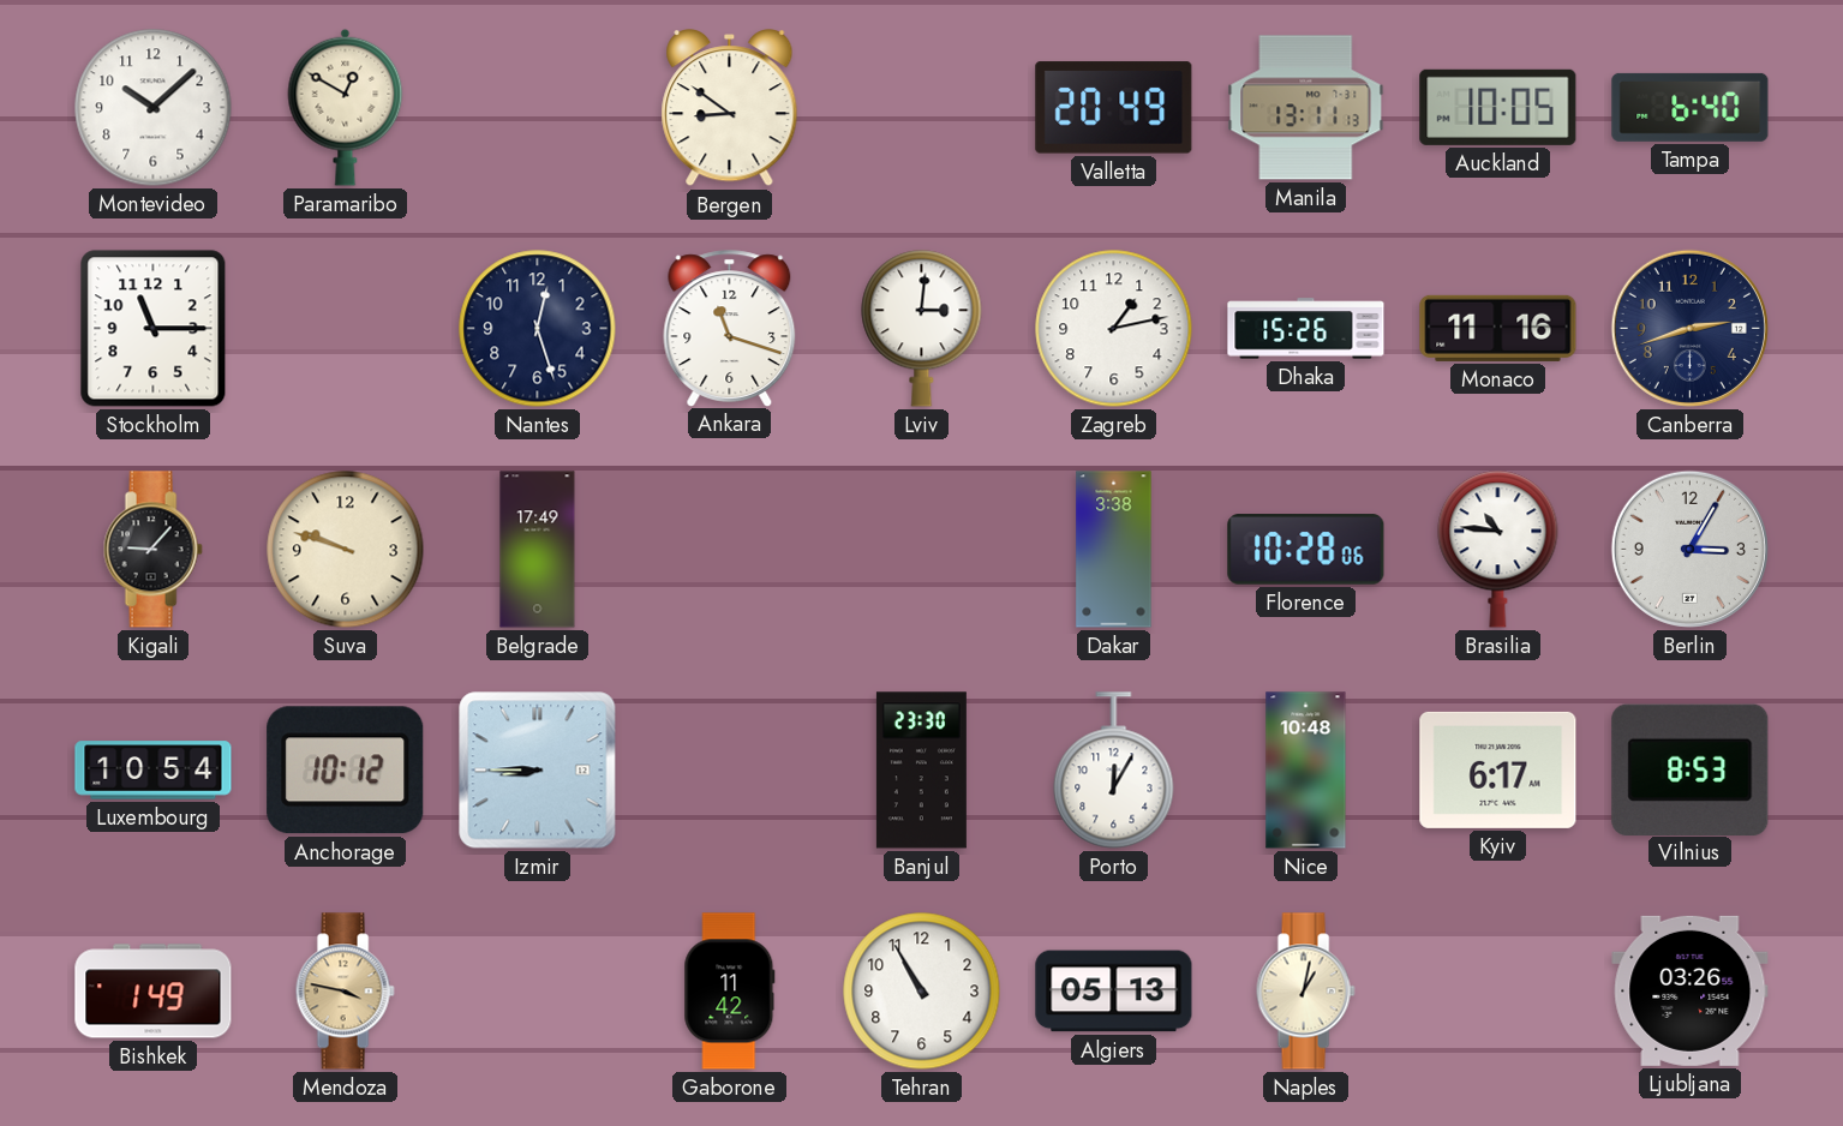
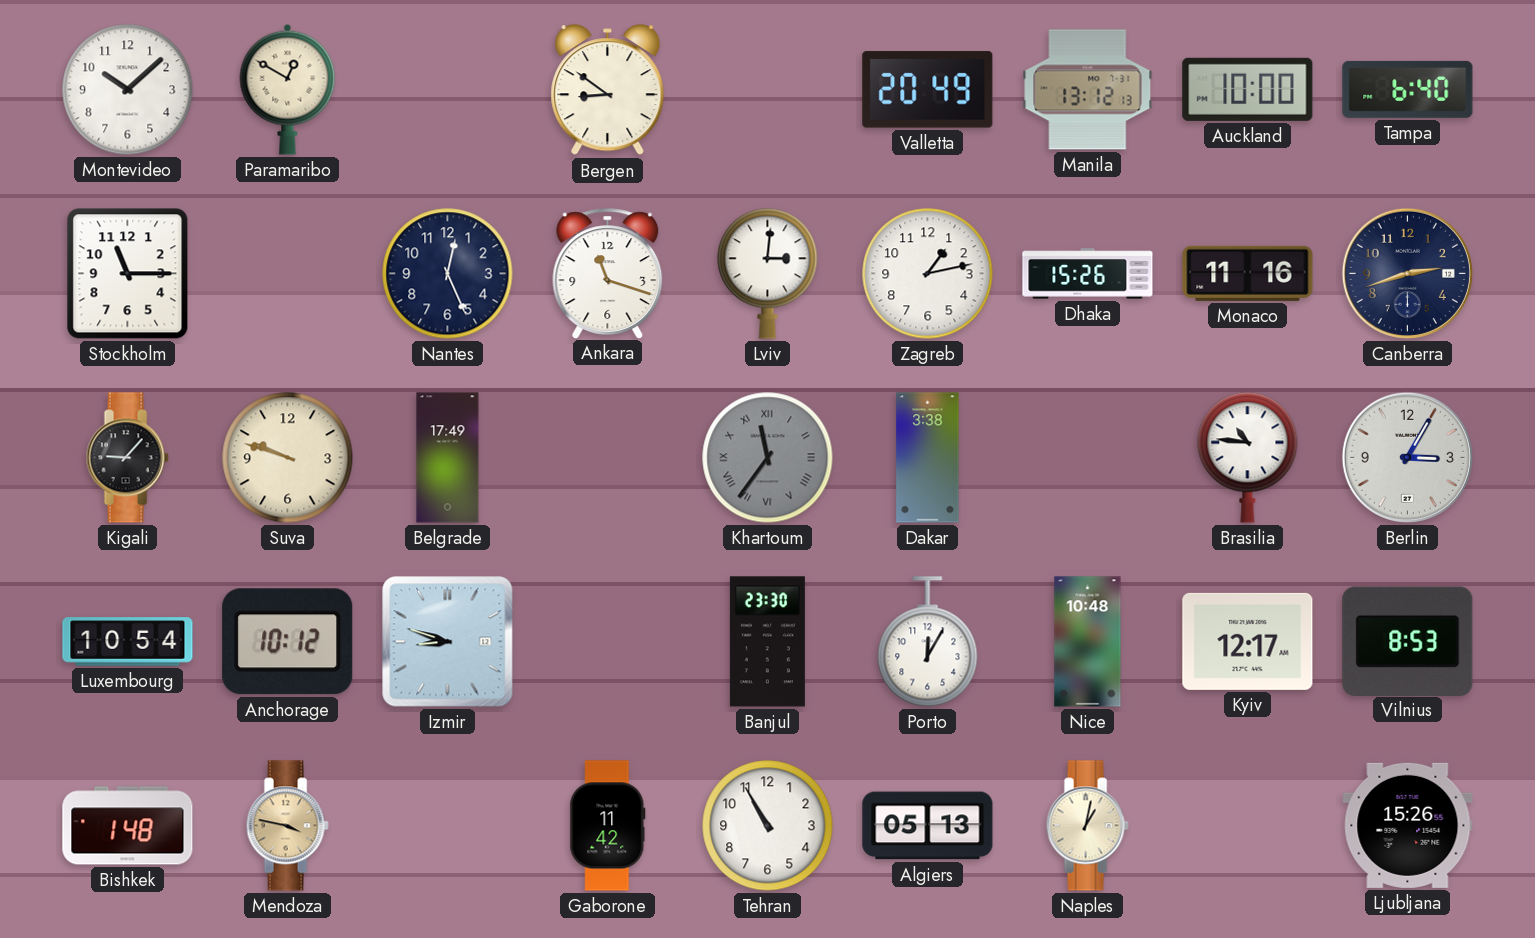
Manila: 13:11 -> 13:12 (1088, 90)
Auckland: 10:05 -> 10:00 (1248, 89)
Nantes: 12:27 -> 12:26 (448, 274)
Khartoum: none -> 11:36 (768, 458)
Florence: 10:28 -> none (1306, 550)
Izmir: 8:45 -> 8:48 (448, 642)
Kyiv: 6:17 -> 12:17 (1248, 641)
Bishkek: 1:49 -> 1:48 (128, 826)
Ljubljana: 03:26 -> 15:26 (1408, 825)
